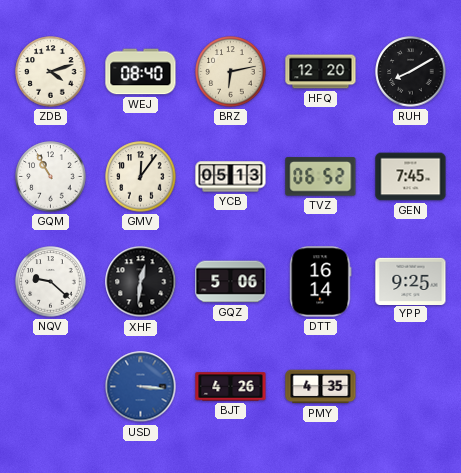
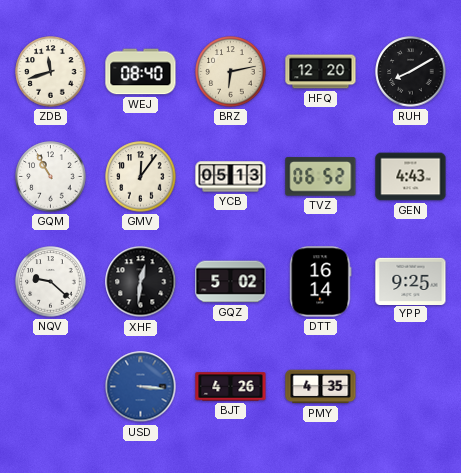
ZDB: 4:12 -> 11:42 (51, 72)
GEN: 7:45 -> 4:43 (411, 177)
GQZ: 5:06 -> 5:02 (231, 282)
